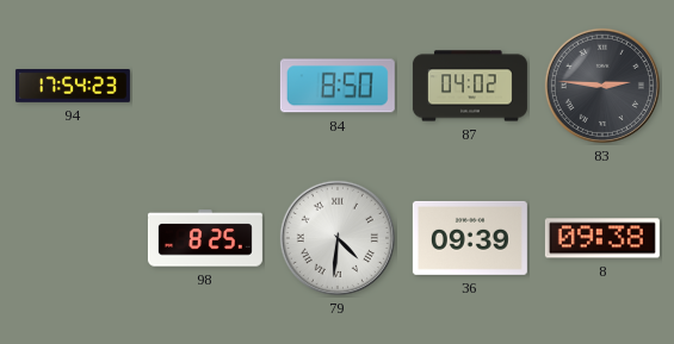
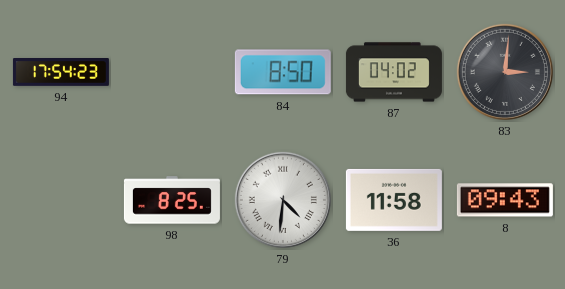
83: 2:46 -> 3:01 (505, 72)
36: 09:39 -> 11:58 (394, 200)
8: 09:38 -> 09:43 (505, 200)
